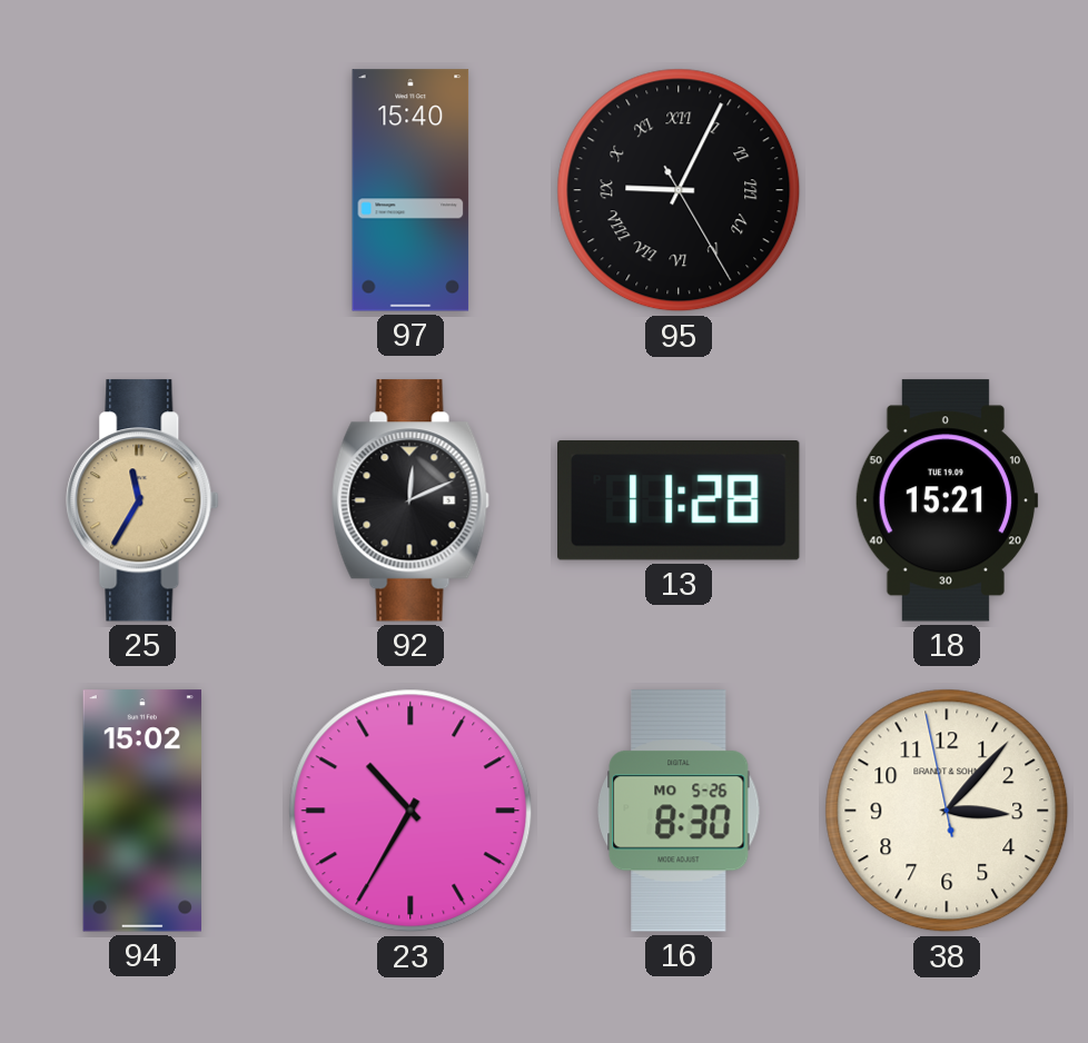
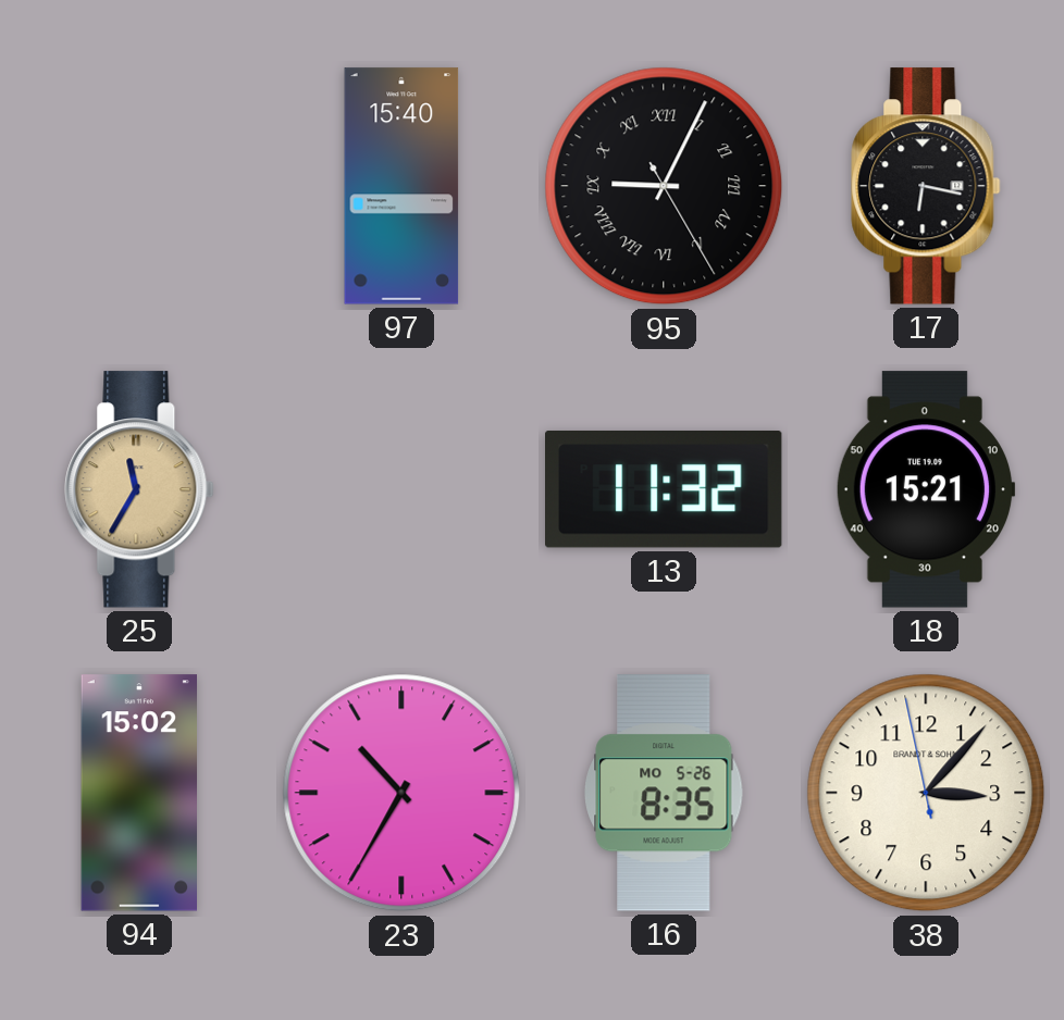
17: none -> 6:17 (926, 186)
92: 12:11 -> none (411, 500)
13: 11:28 -> 11:32 (665, 489)
16: 8:30 -> 8:35 (664, 793)
